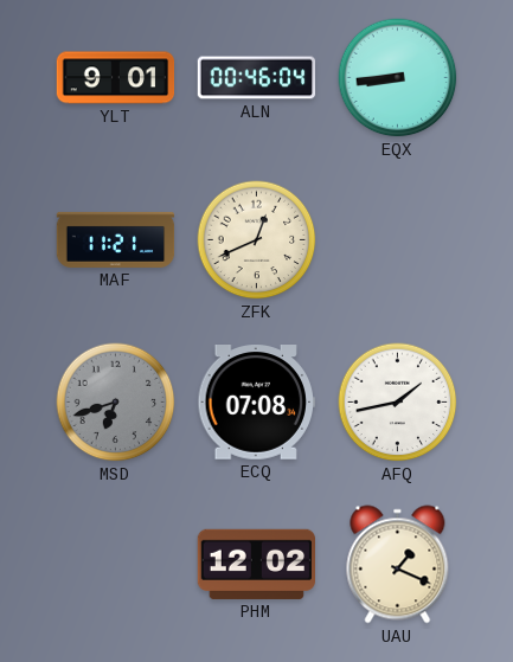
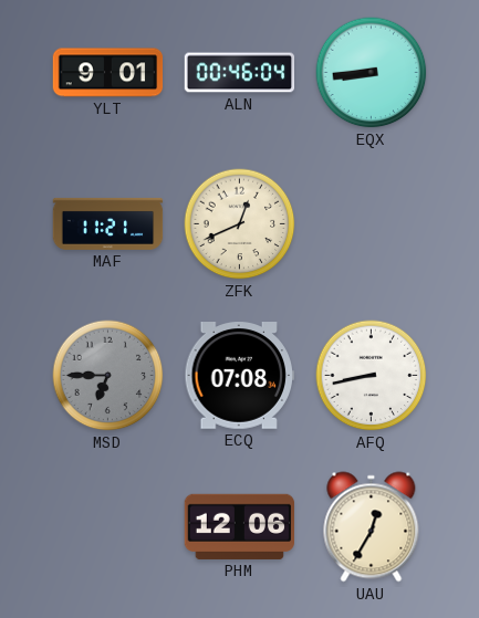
MSD: 6:42 -> 6:45 (108, 376)
AFQ: 1:43 -> 8:43 (372, 376)
PHM: 12:02 -> 12:06 (239, 526)
UAU: 1:19 -> 12:35 (372, 527)
